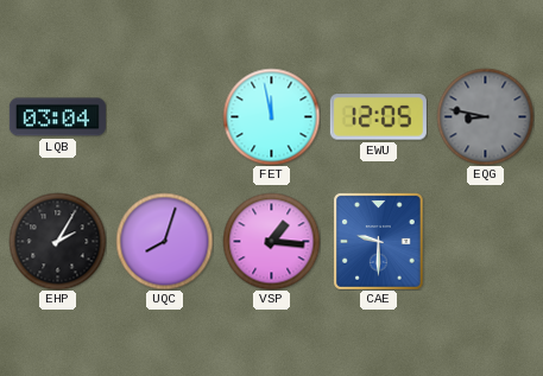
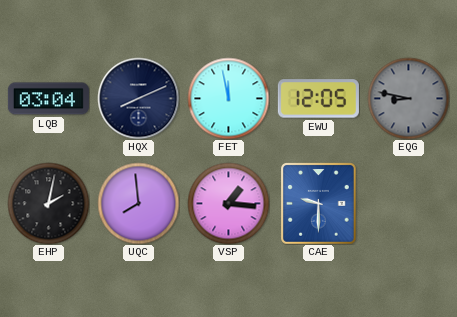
HQX: none -> 8:11 (138, 98)
EHP: 2:05 -> 2:02 (48, 203)
UQC: 8:03 -> 7:59 (138, 203)
